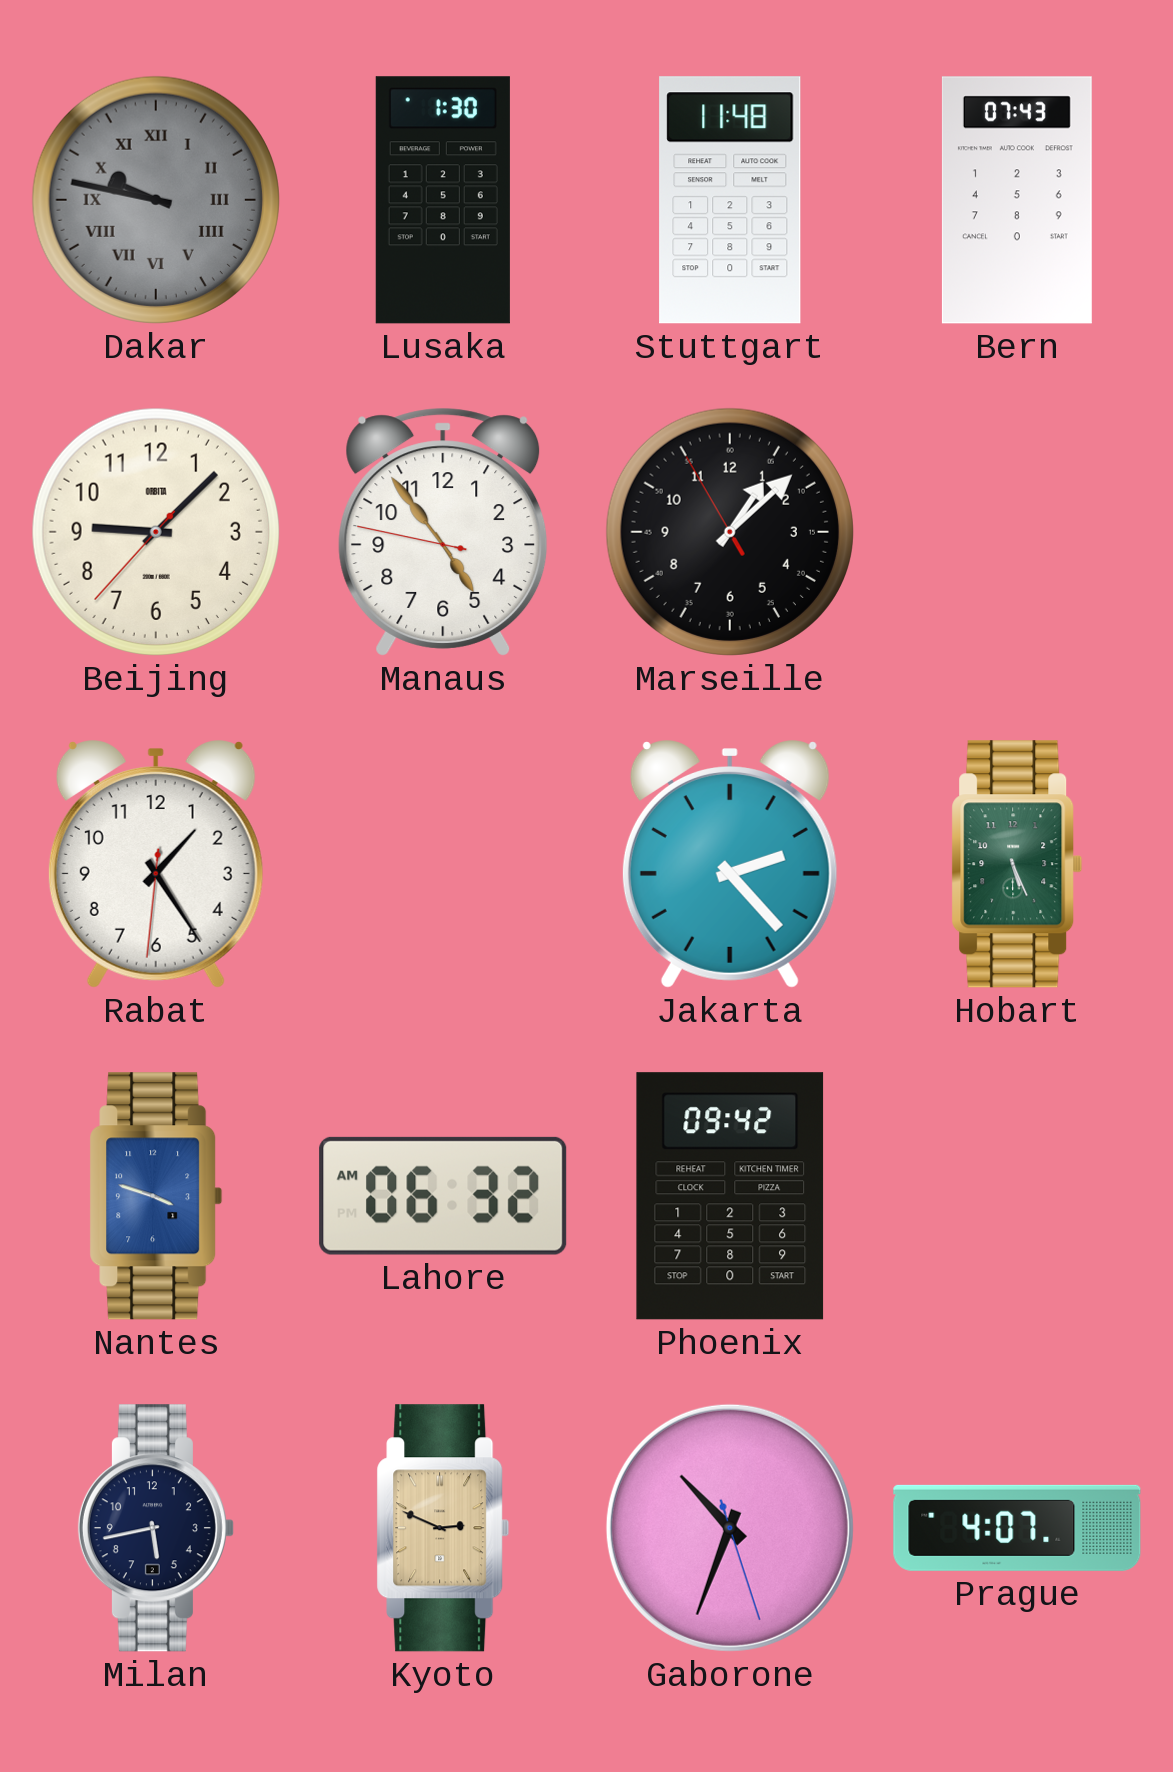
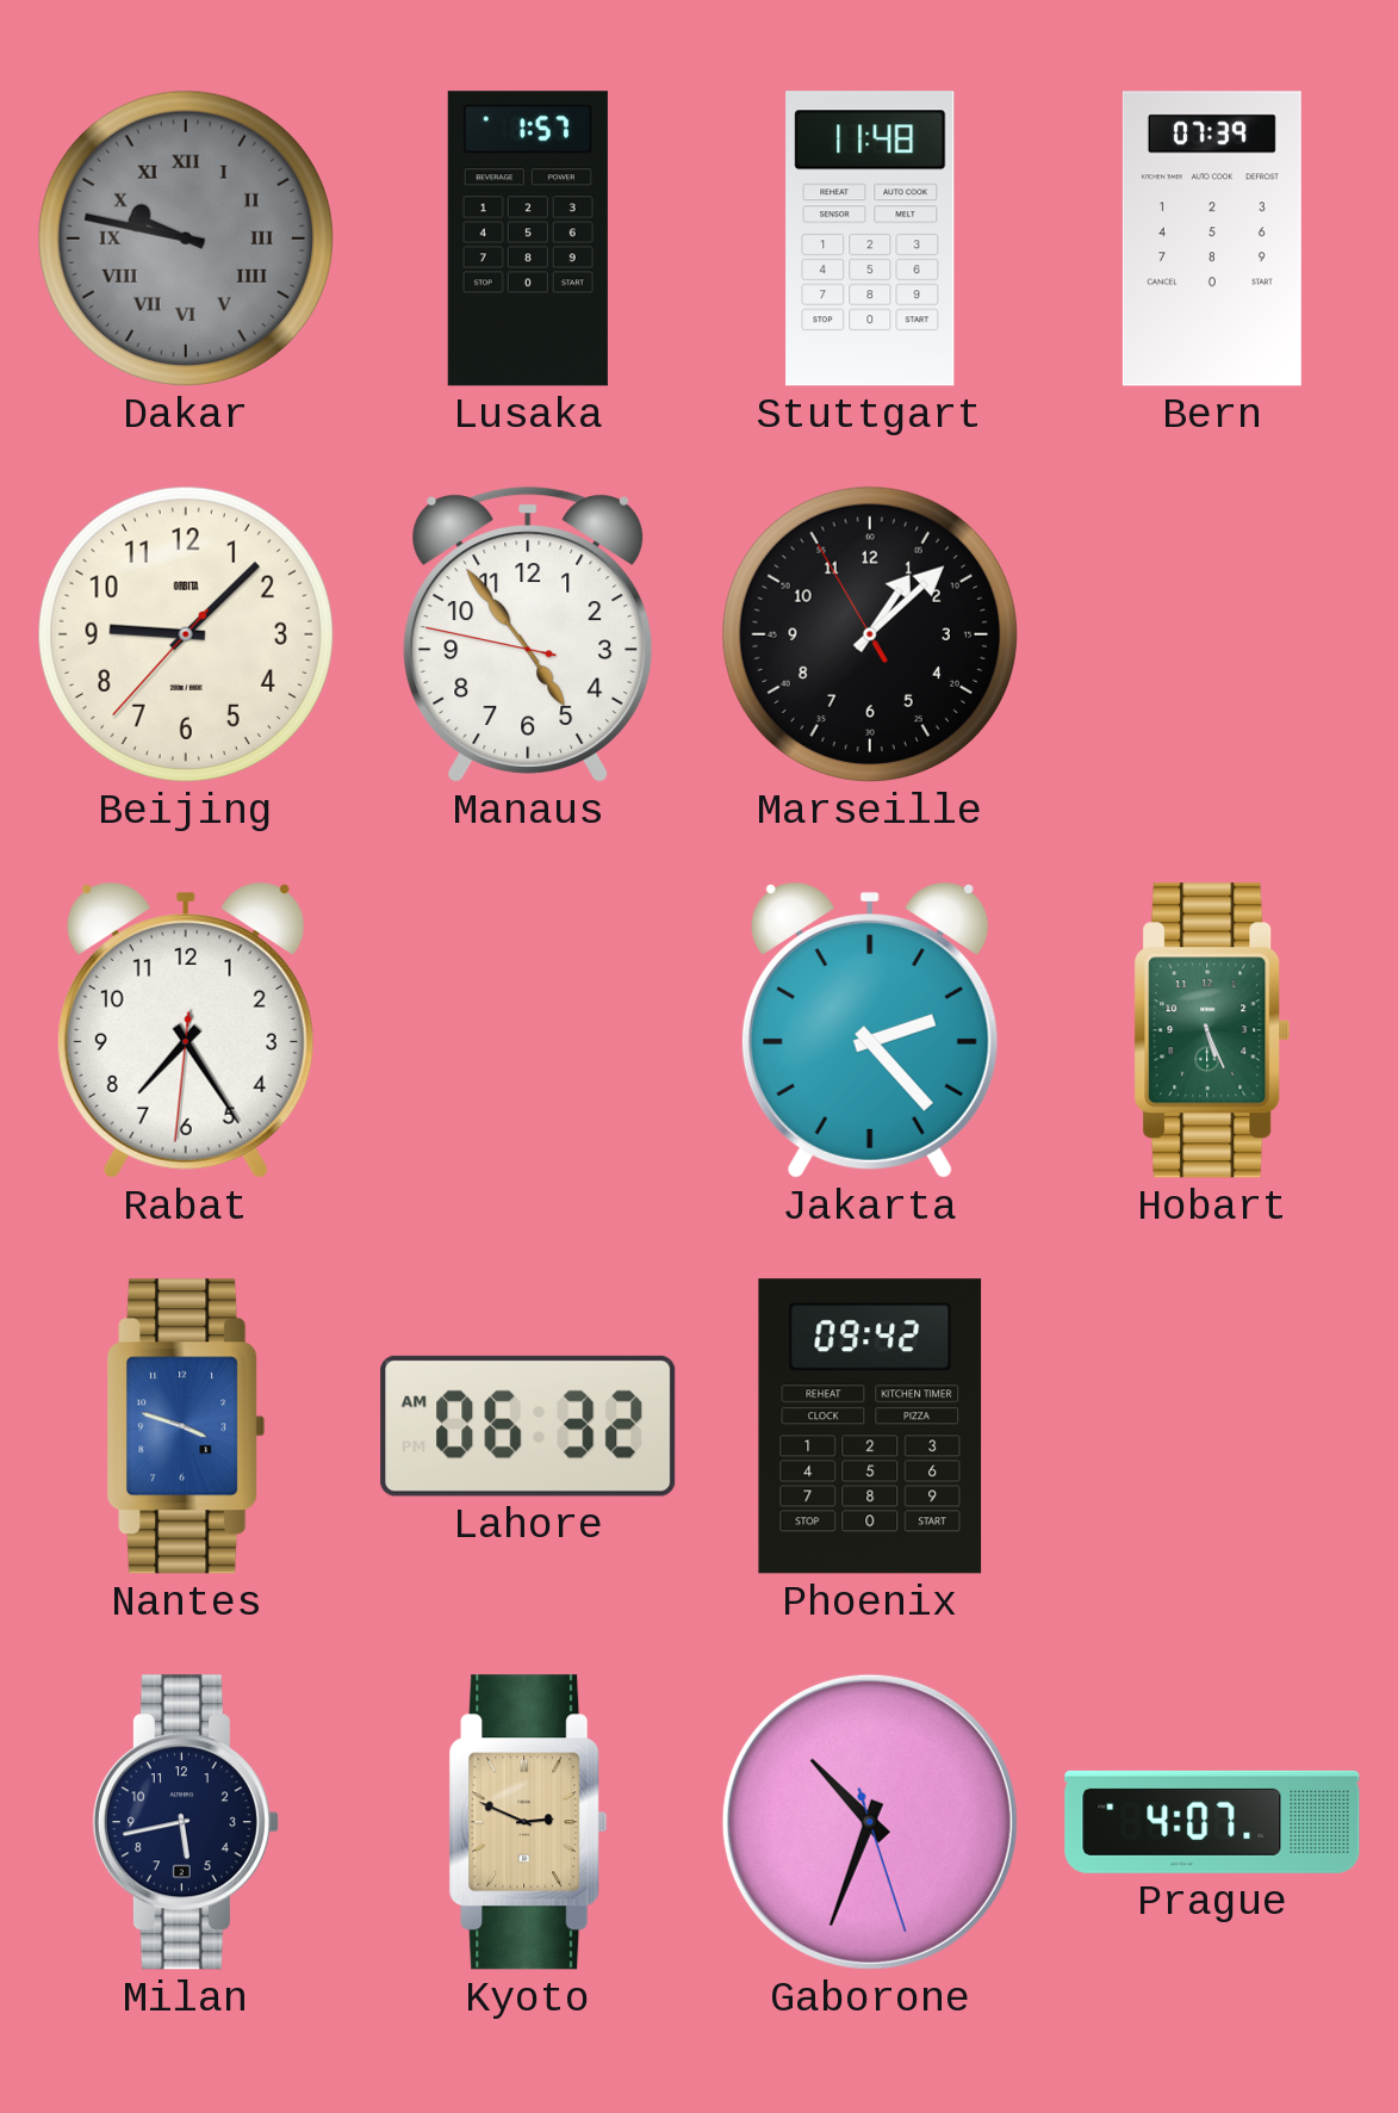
Lusaka: 1:30 -> 1:57 (528, 238)
Bern: 07:43 -> 07:39 (1212, 238)
Rabat: 1:24 -> 7:24 (186, 1030)
